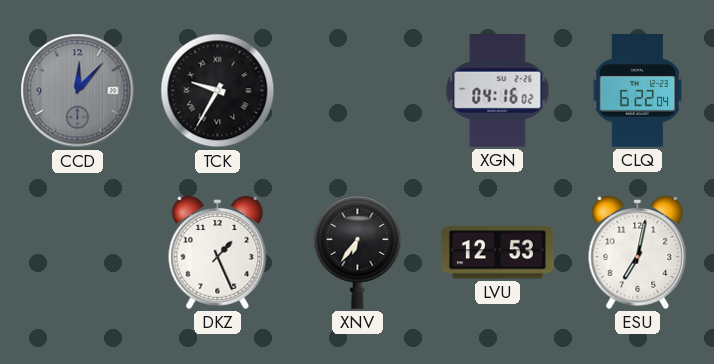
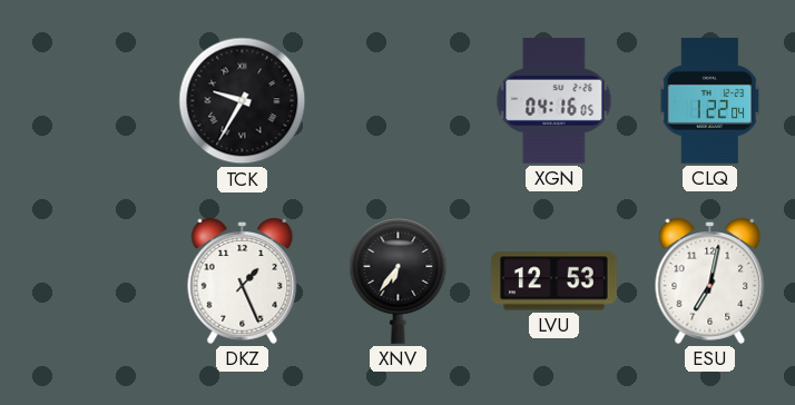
CCD: 12:07 -> none (78, 91)
XGN: 04:16:02 -> 04:16:05 (554, 101)
CLQ: 6:22 -> 1:22 (710, 101)
